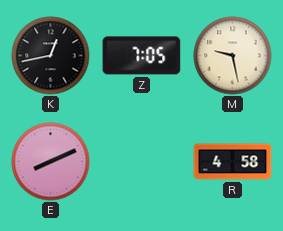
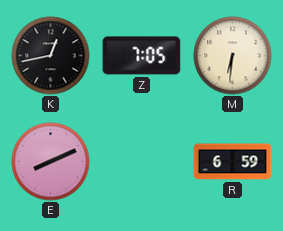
M: 9:28 -> 6:31 (233, 56)
R: 4:58 -> 6:59 (233, 162)
